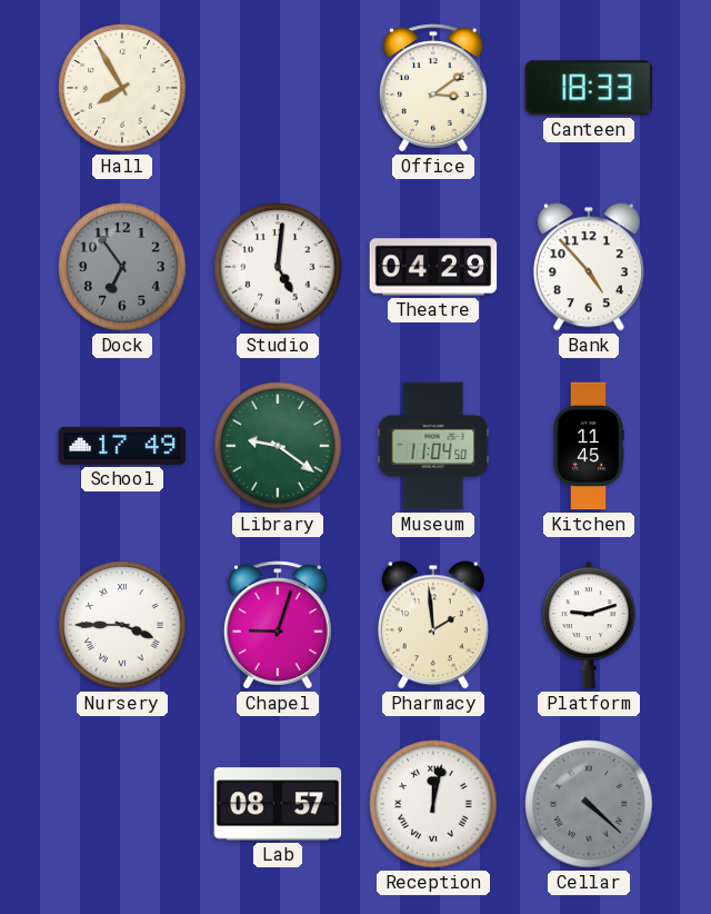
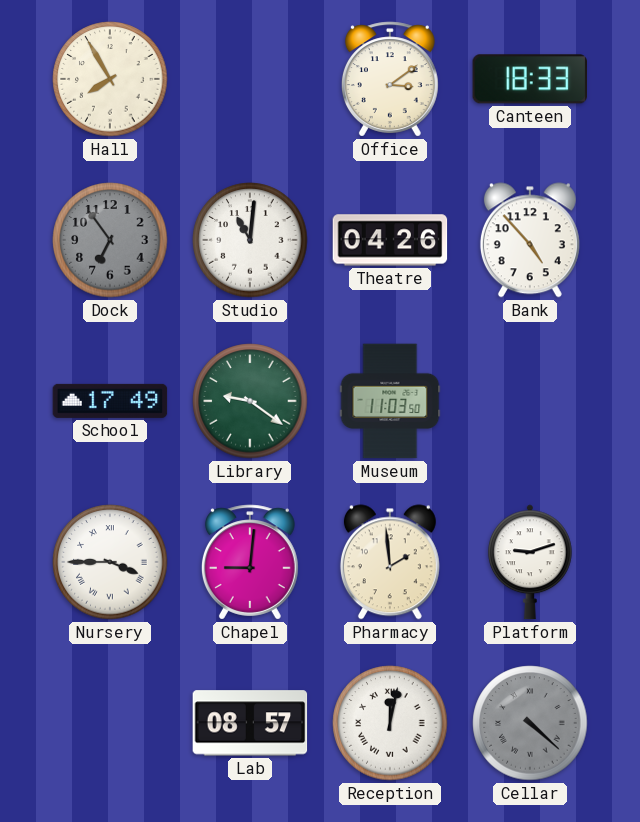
Studio: 5:01 -> 11:01 (250, 240)
Theatre: 04:29 -> 04:26 (390, 240)
Museum: 11:04 -> 11:03 (390, 401)
Kitchen: 11:45 -> none (588, 446)
Chapel: 9:03 -> 9:01 (250, 562)
